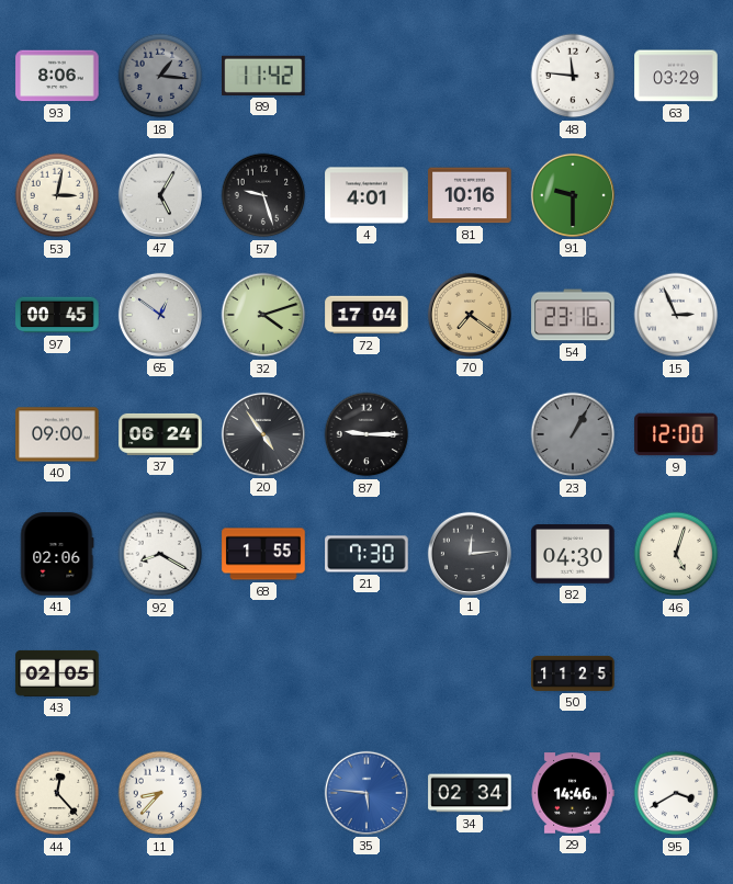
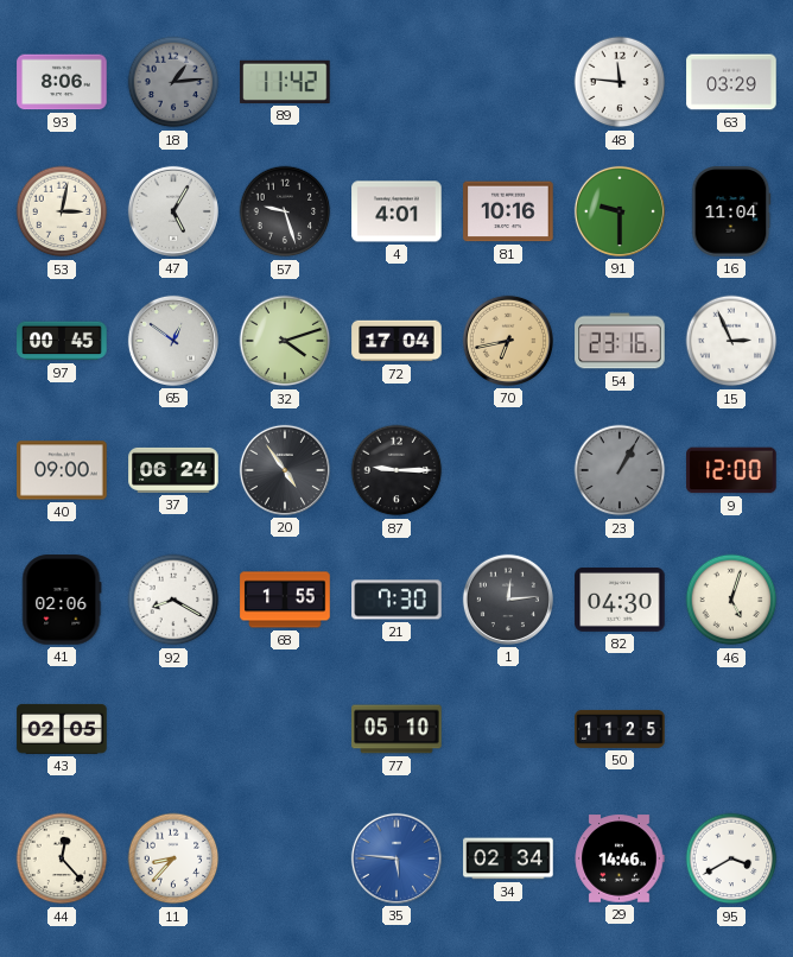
18: 1:16 -> 1:14 (173, 82)
16: none -> 11:04 (731, 211)
70: 7:21 -> 6:43 (508, 341)
77: none -> 05:10 (396, 729)
